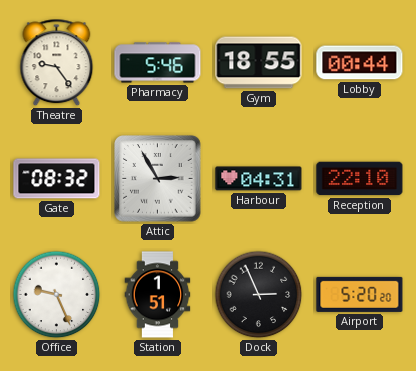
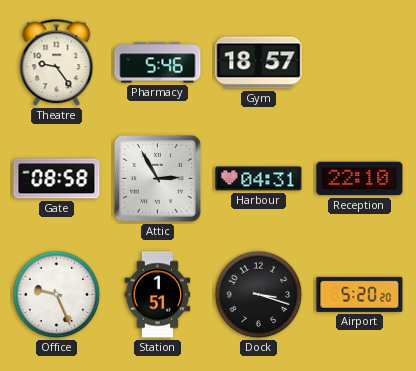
Gym: 18:55 -> 18:57 (259, 63)
Lobby: 00:44 -> none (360, 63)
Gate: 08:32 -> 08:58 (57, 179)
Dock: 2:56 -> 3:18 (259, 295)
